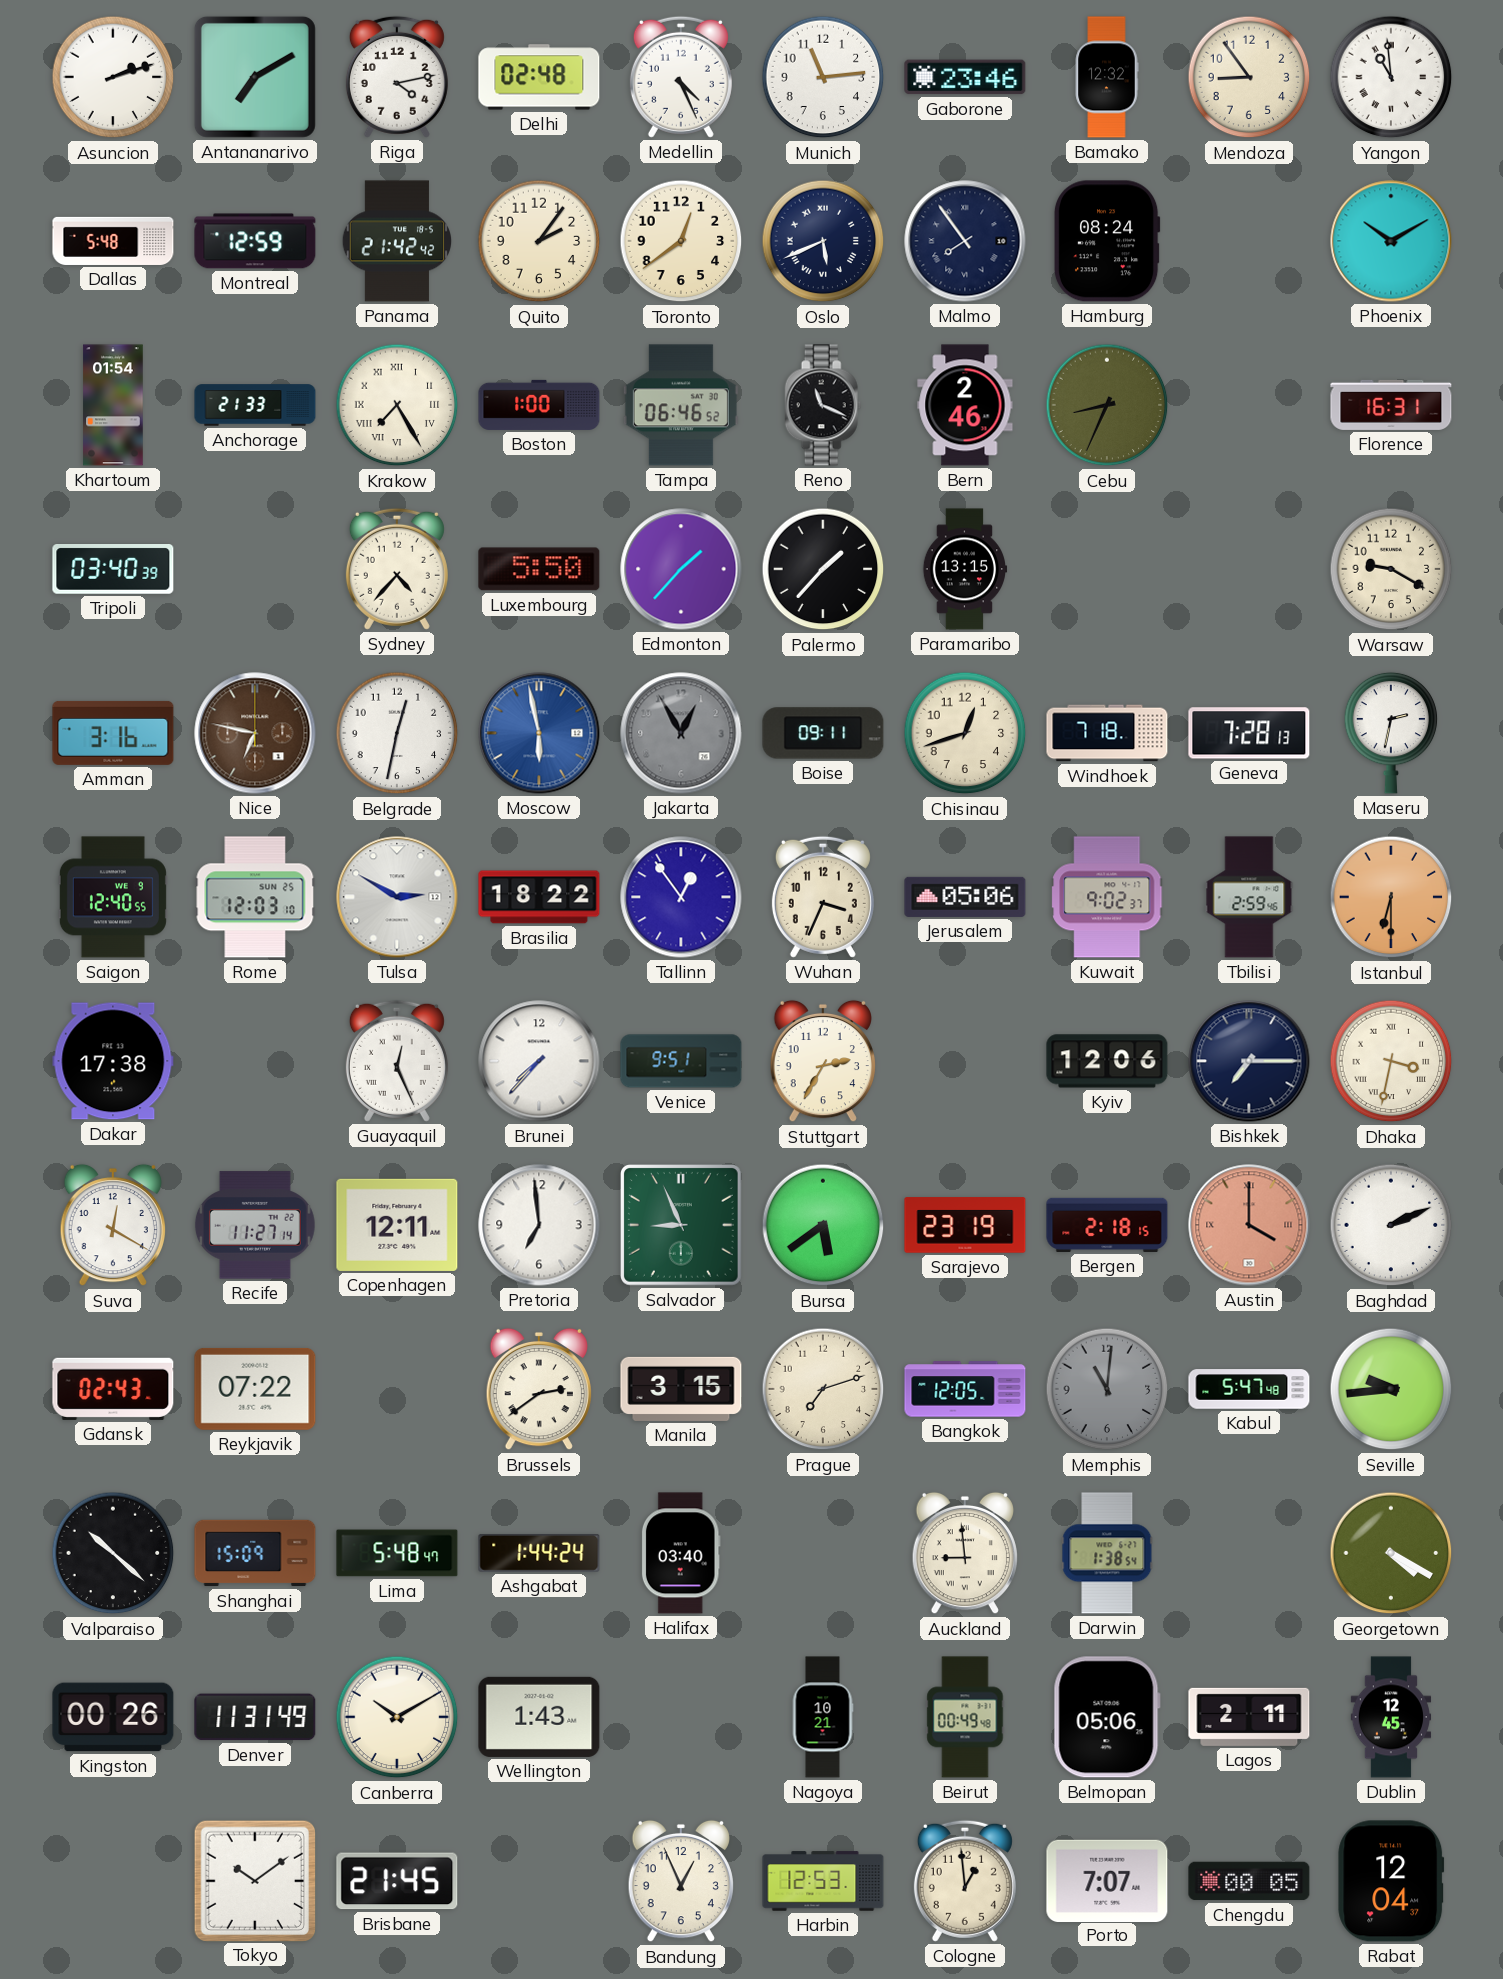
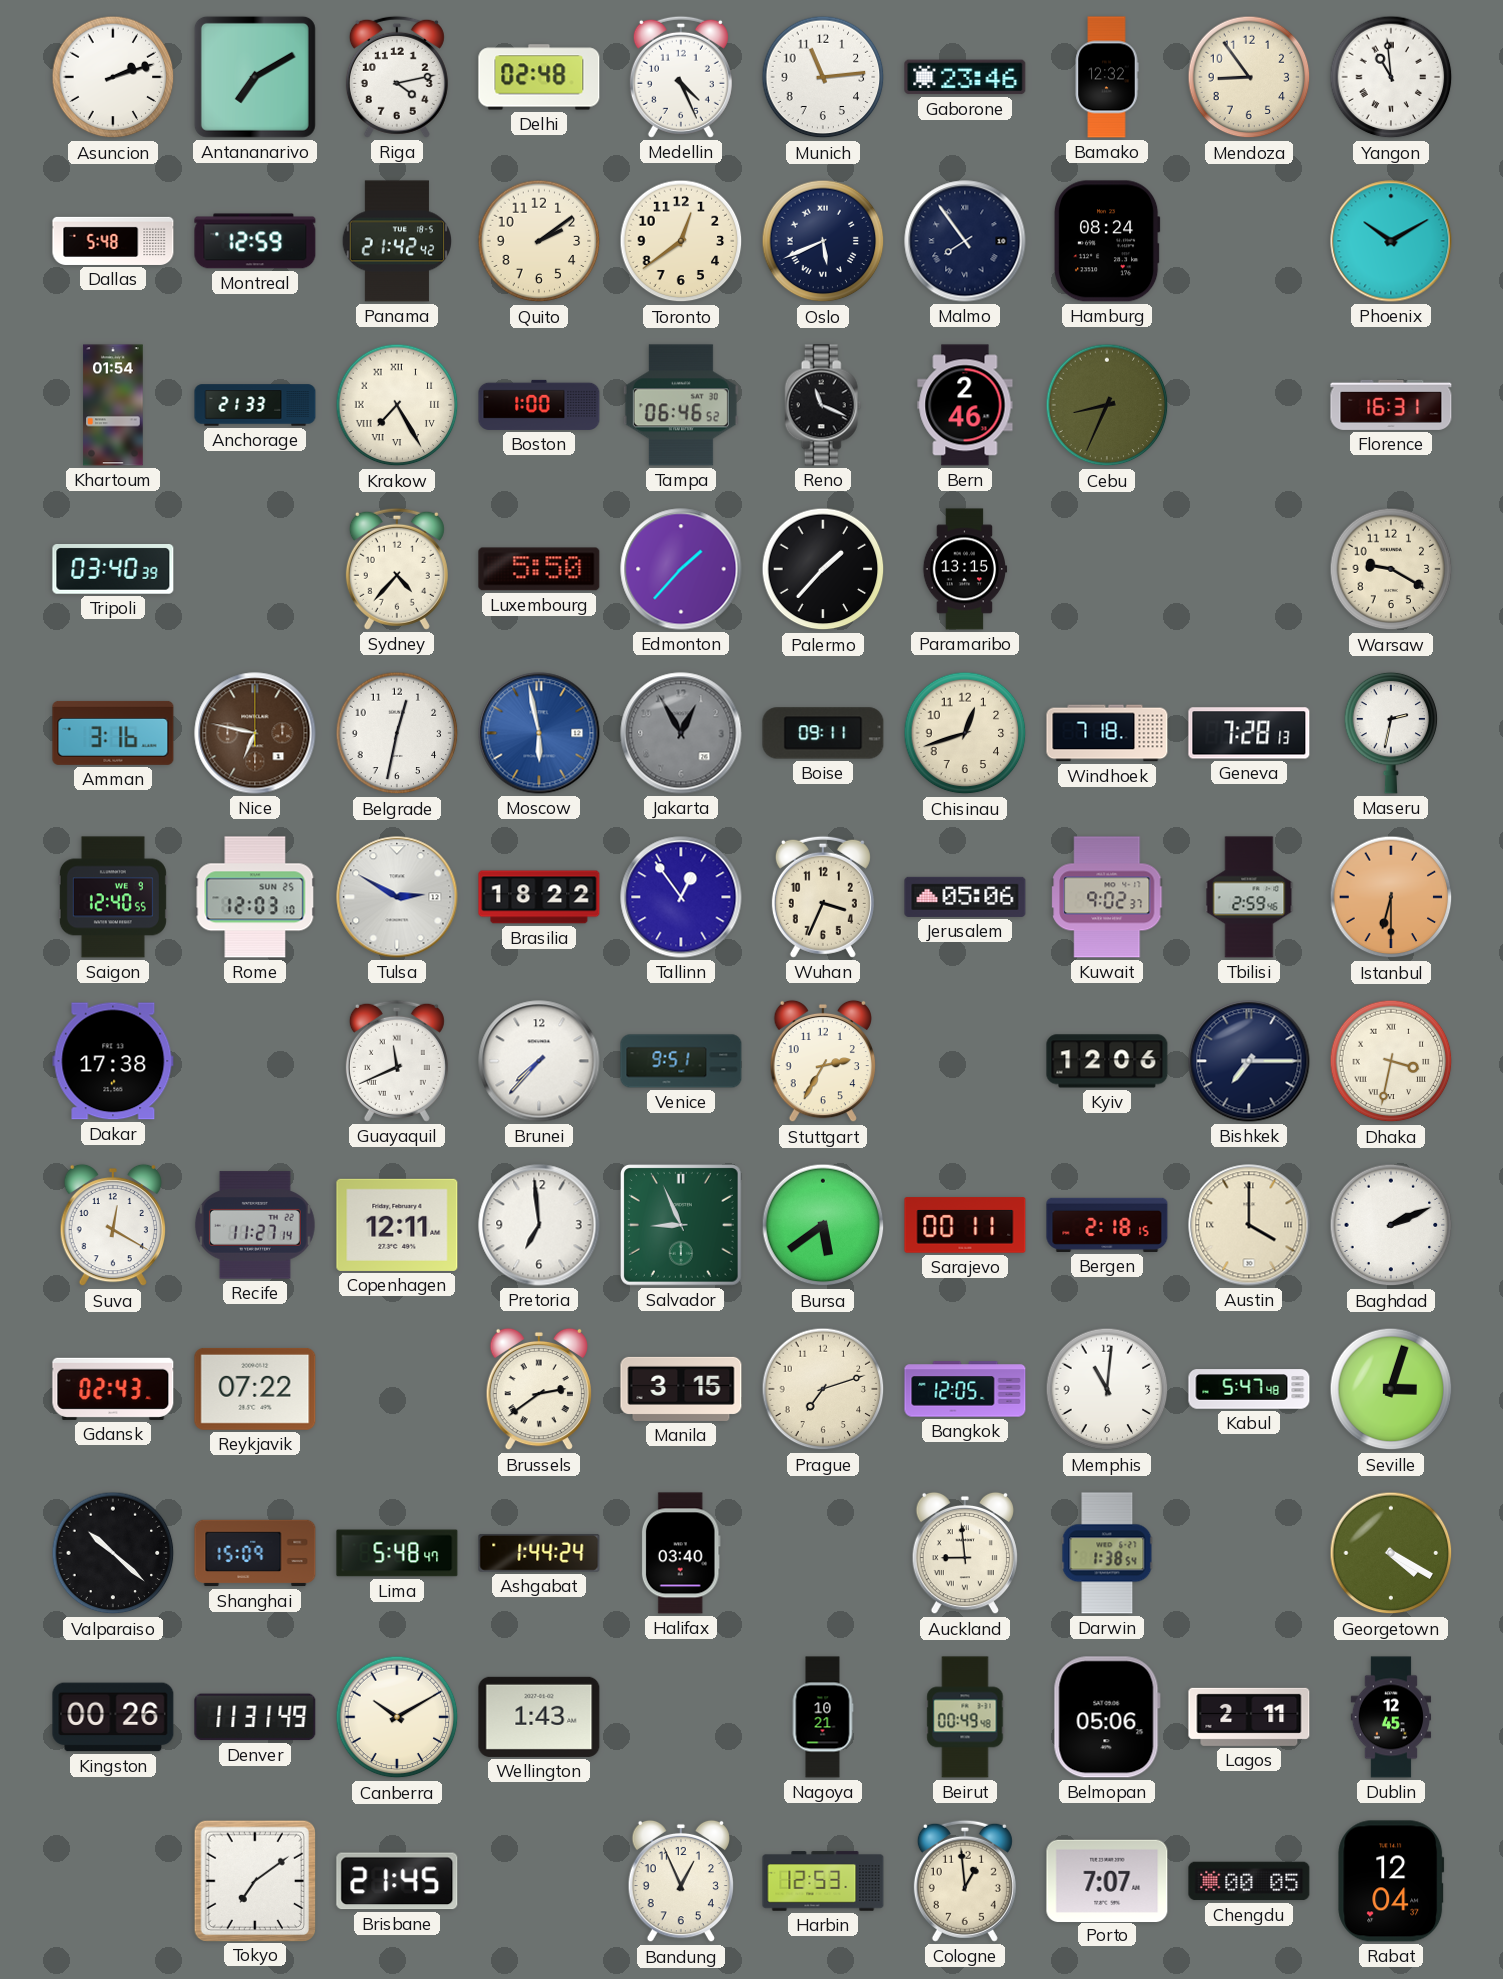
Quito: 2:06 -> 2:09 (539, 241)
Guayaquil: 12:26 -> 11:41 (397, 1061)
Sarajevo: 23:19 -> 00:11 (965, 1225)
Austin dial: salmon -> cream (1249, 1225)
Memphis dial: grey -> white (1107, 1389)
Seville: 9:44 -> 3:03 (1391, 1389)
Tokyo: 10:09 -> 7:09 (254, 1880)
